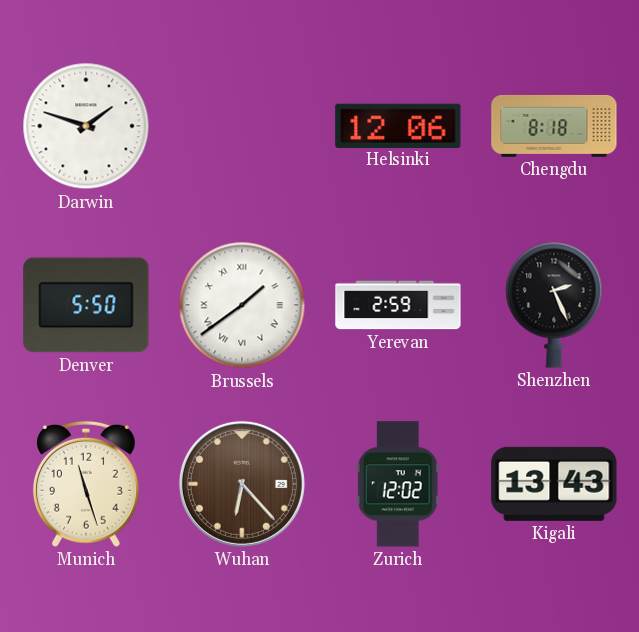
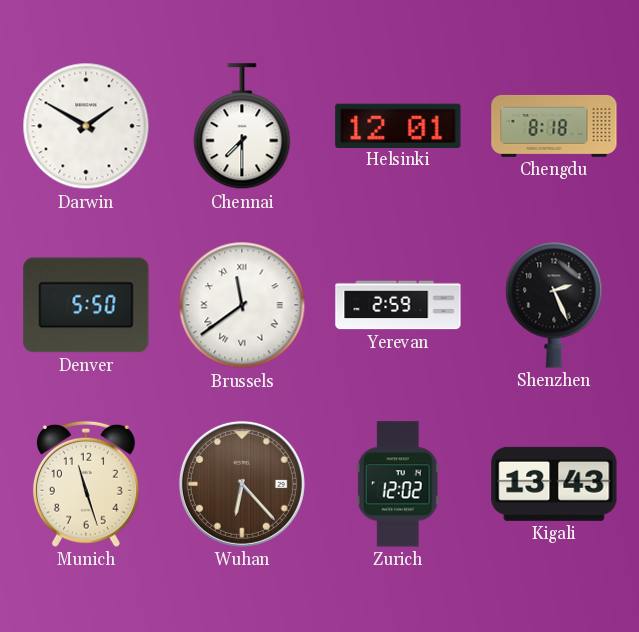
Darwin: 1:48 -> 1:50 (86, 126)
Chennai: none -> 7:30 (242, 127)
Helsinki: 12:06 -> 12:01 (398, 125)
Brussels: 1:39 -> 11:39 (242, 305)
